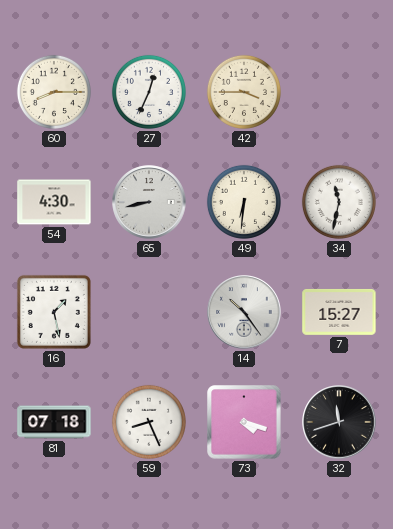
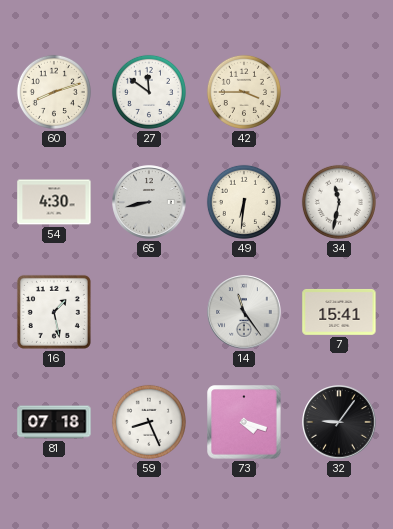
60: 8:15 -> 8:12 (54, 92)
27: 12:34 -> 11:51 (149, 92)
14: 10:24 -> 11:24 (244, 312)
7: 15:27 -> 15:41 (339, 312)
32: 11:42 -> 9:06 (339, 422)
